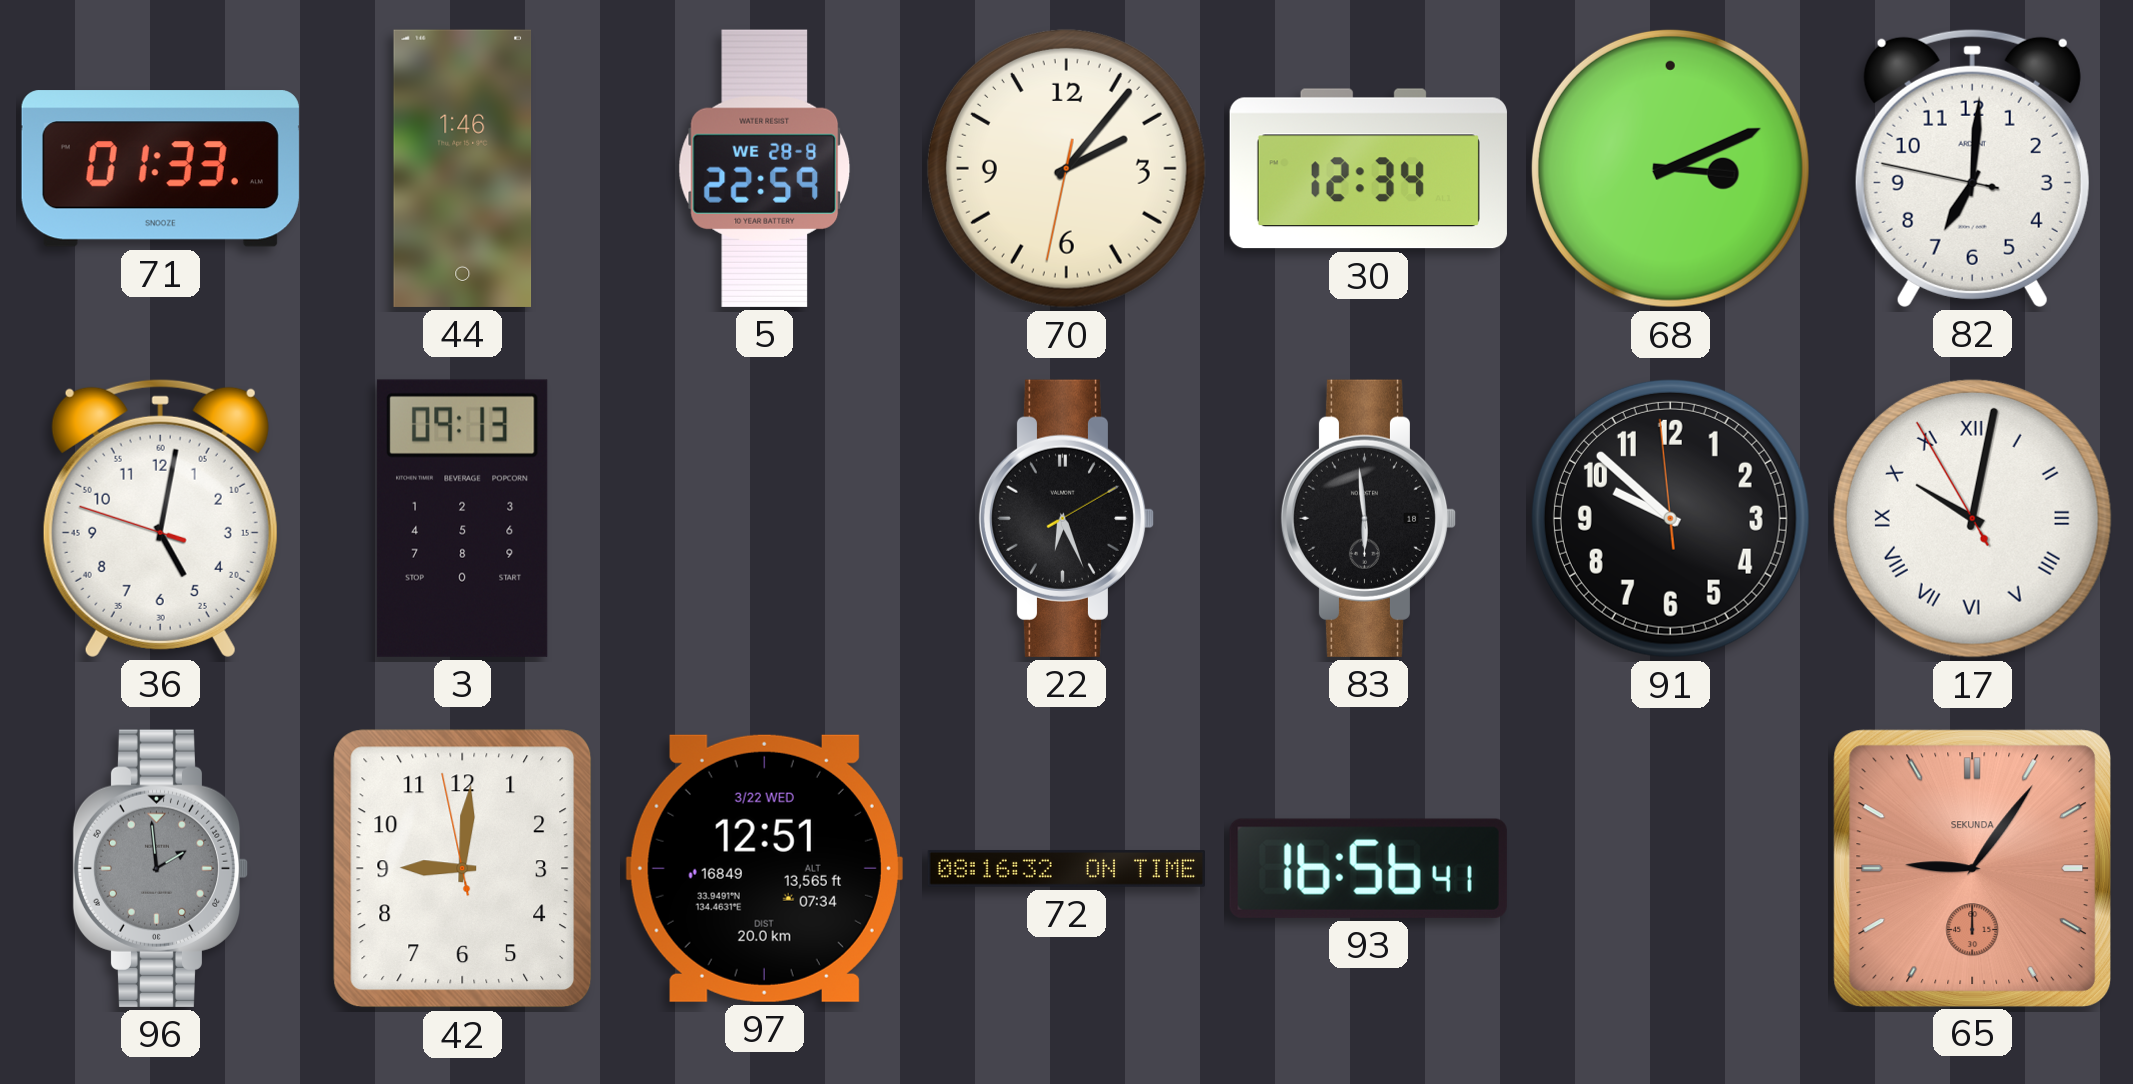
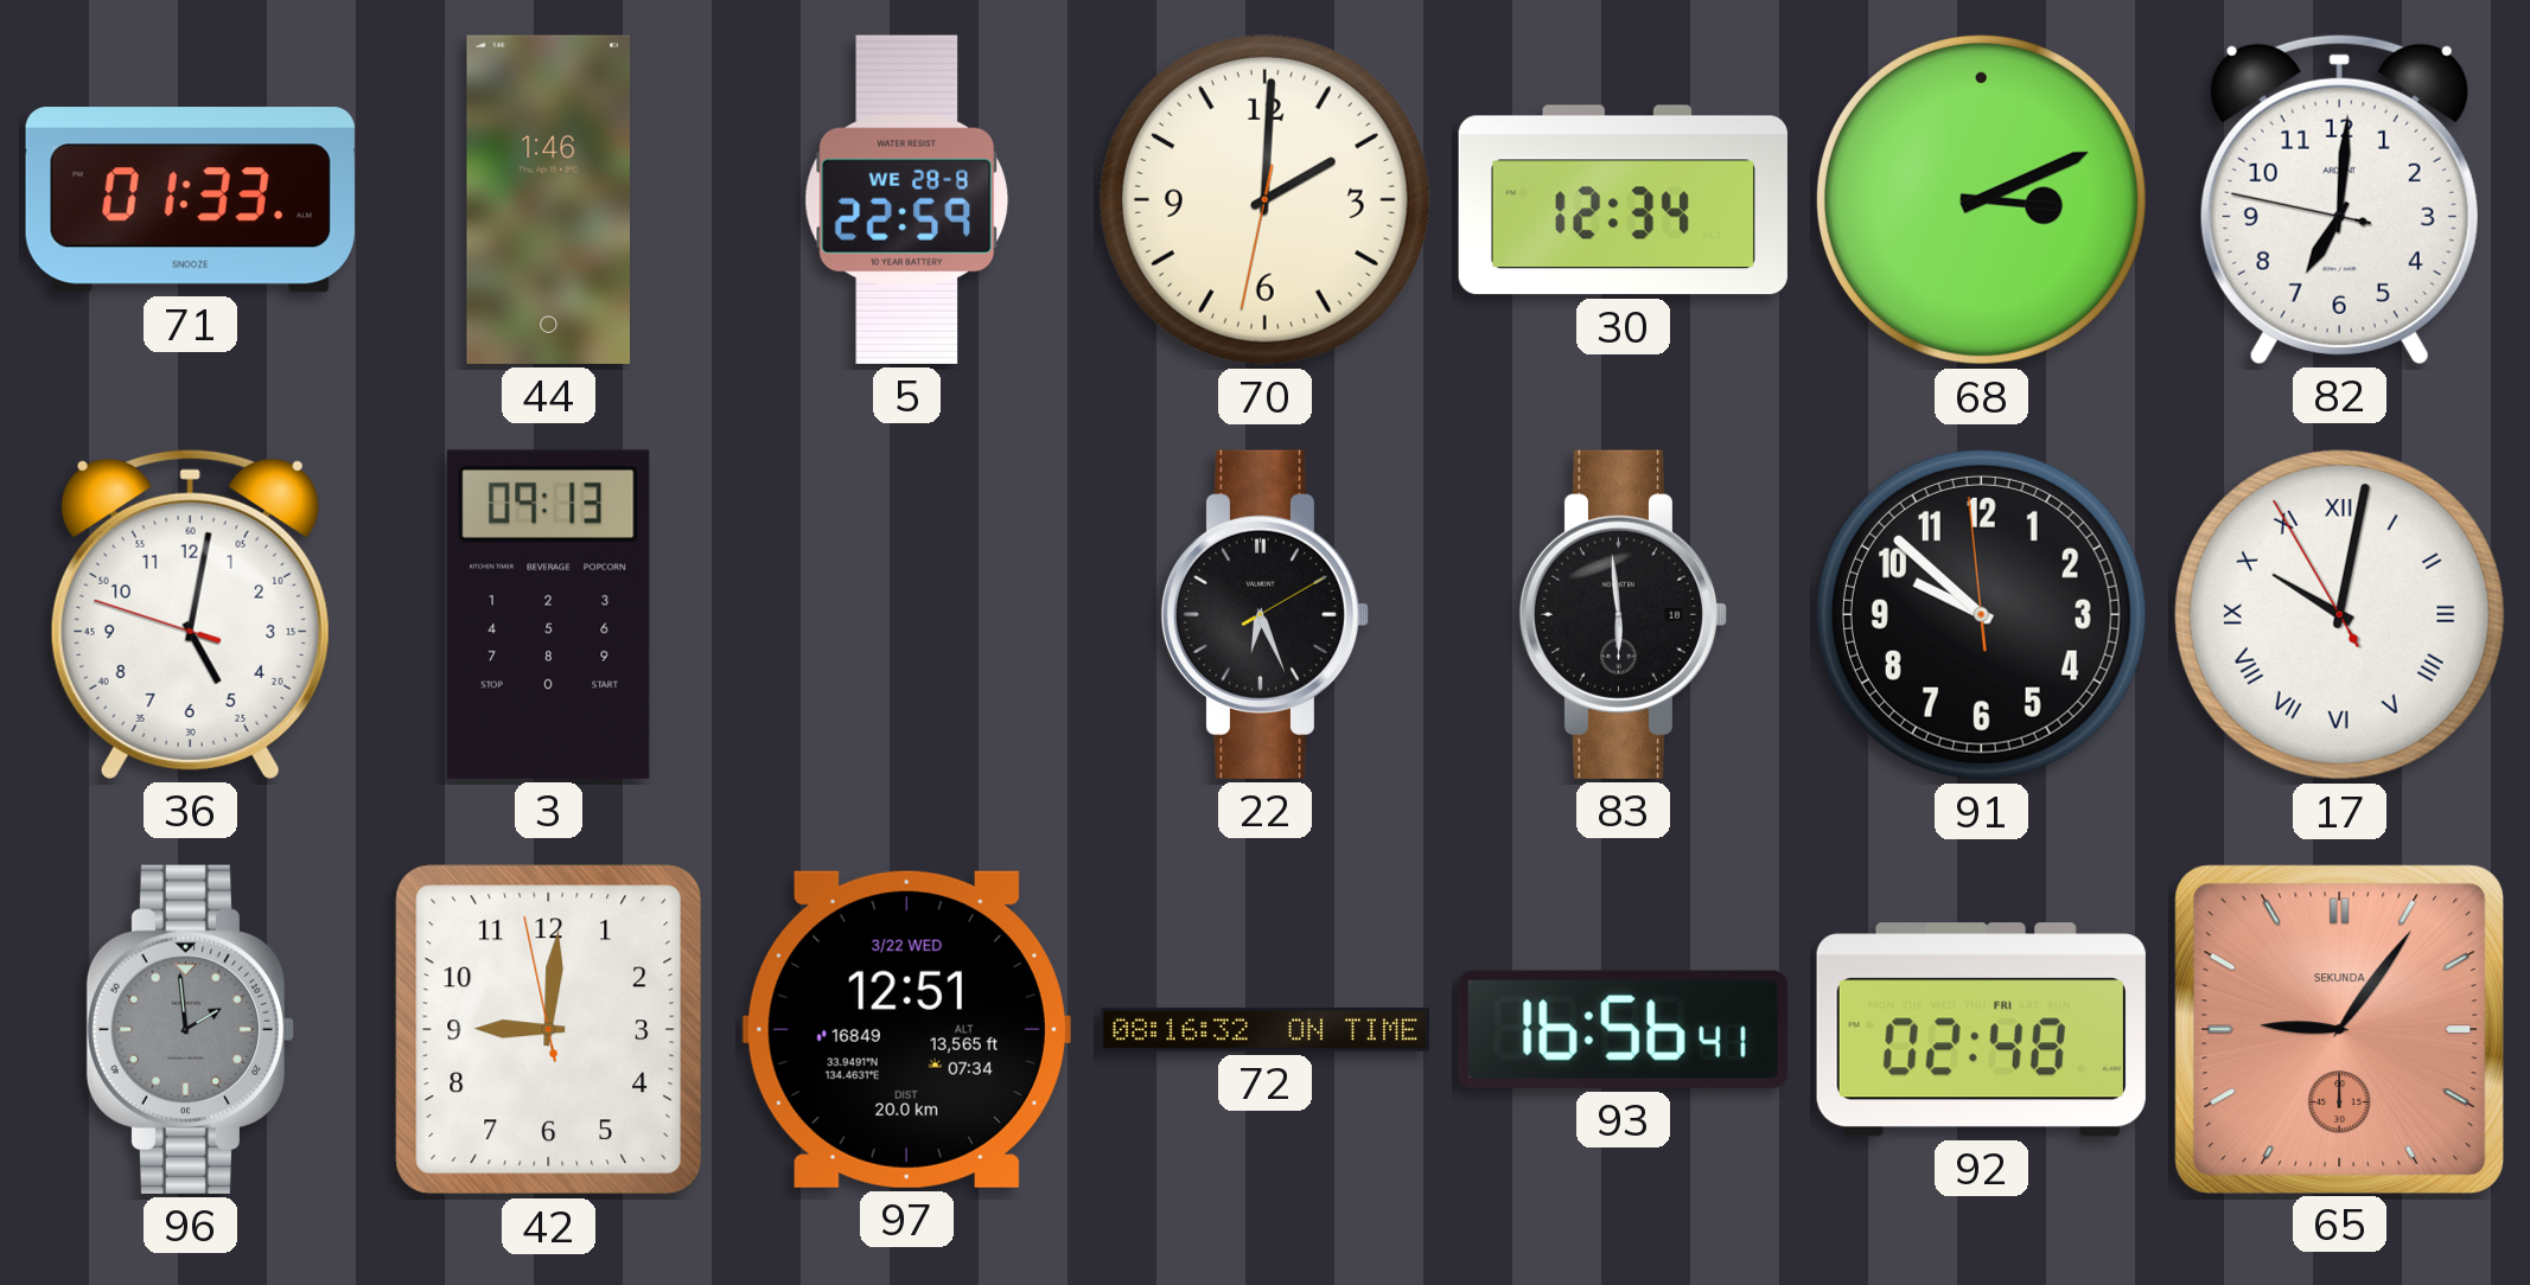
70: 2:06 -> 2:00 (1264, 199)
92: none -> 02:48 (1981, 1030)
